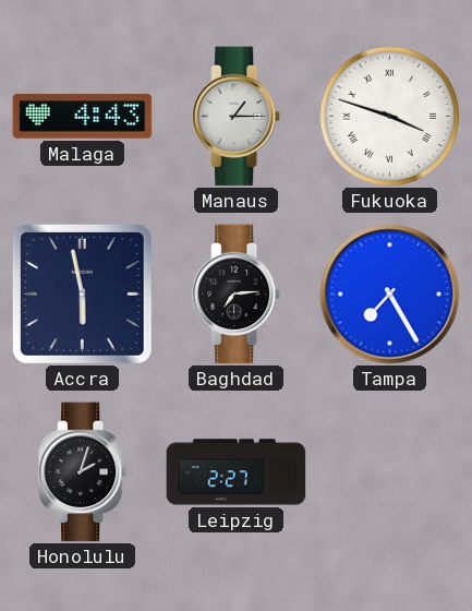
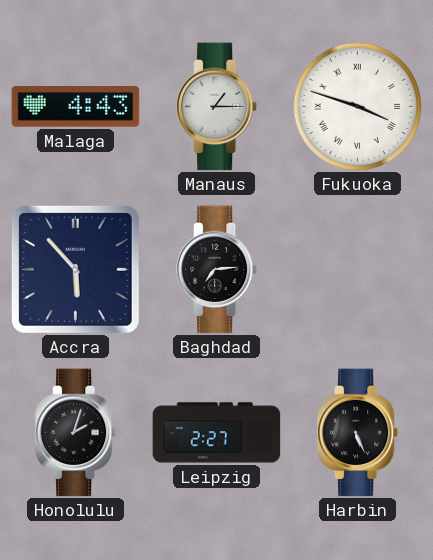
Accra: 5:58 -> 5:53 (75, 269)
Tampa: 7:25 -> none (390, 295)
Harbin: none -> 5:26 (358, 433)
